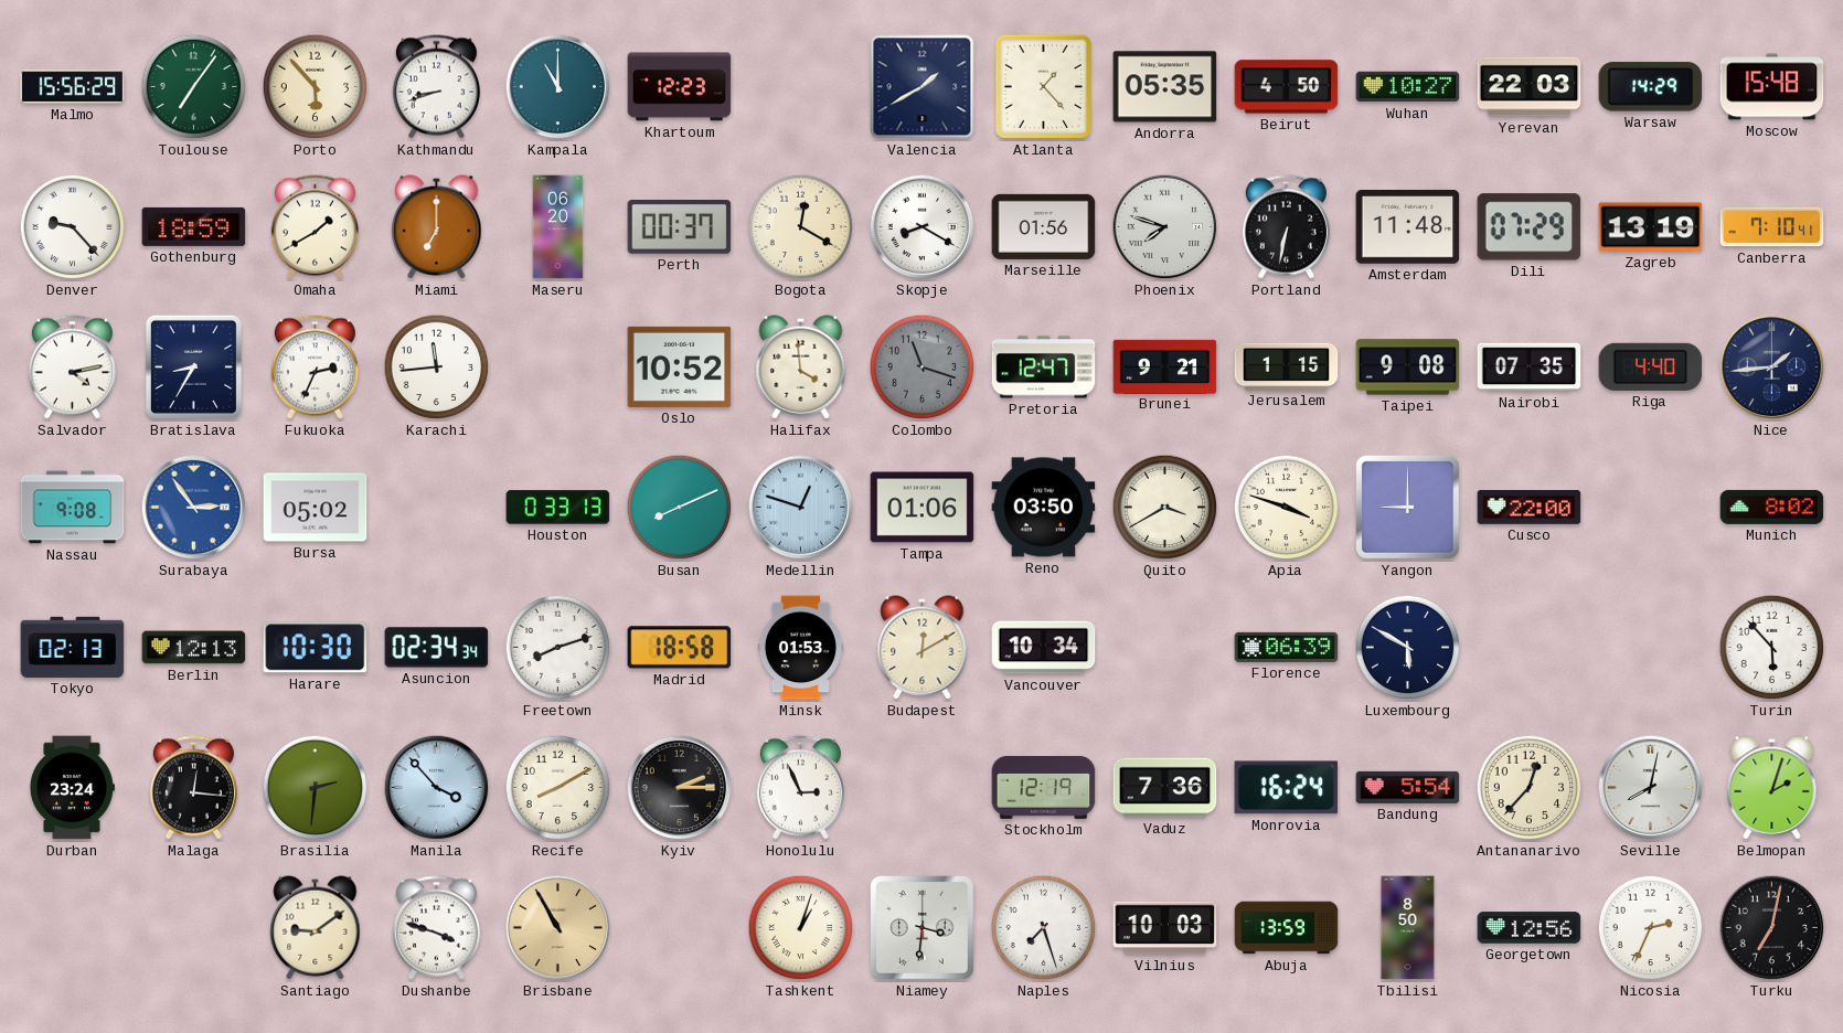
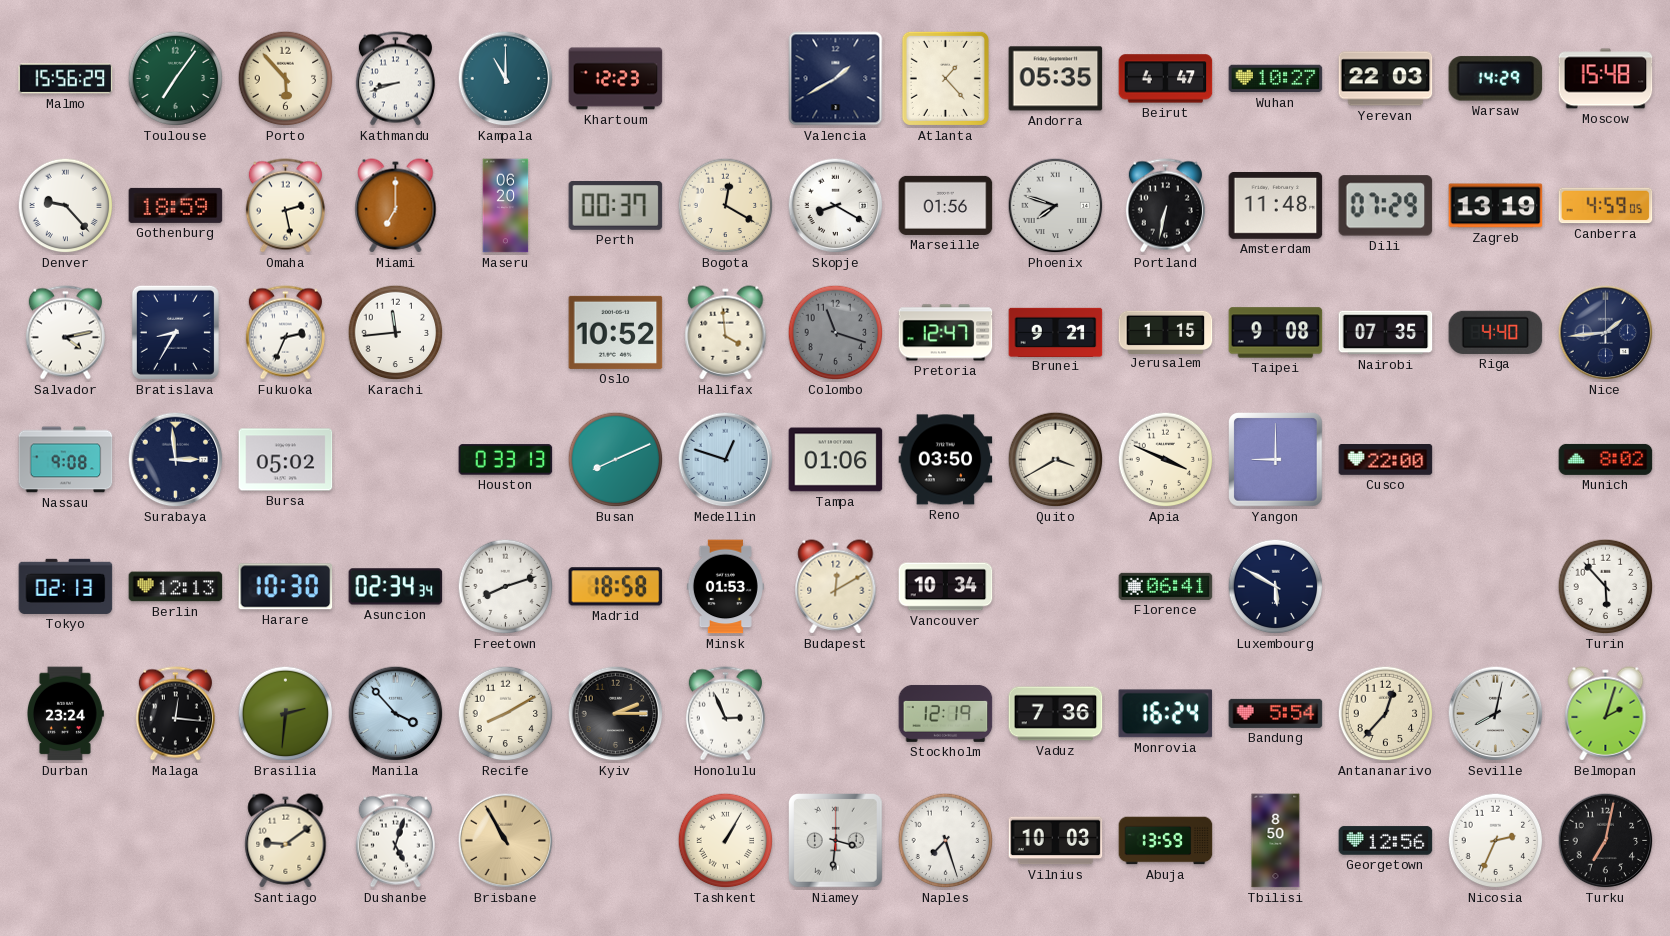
Beirut: 4:50 -> 4:47 (1166, 79)
Omaha: 1:40 -> 2:28 (285, 206)
Canberra: 7:10 -> 4:59 (1606, 206)
Surabaya: 2:54 -> 2:59 (176, 460)
Surabaya dial: blue -> navy (176, 460)
Apia: 3:48 -> 3:49 (1166, 460)
Florence: 06:39 -> 06:41 (1166, 586)
Dushanbe: 3:48 -> 5:03 (395, 841)
Tashkent: 1:03 -> 1:05 (726, 841)
